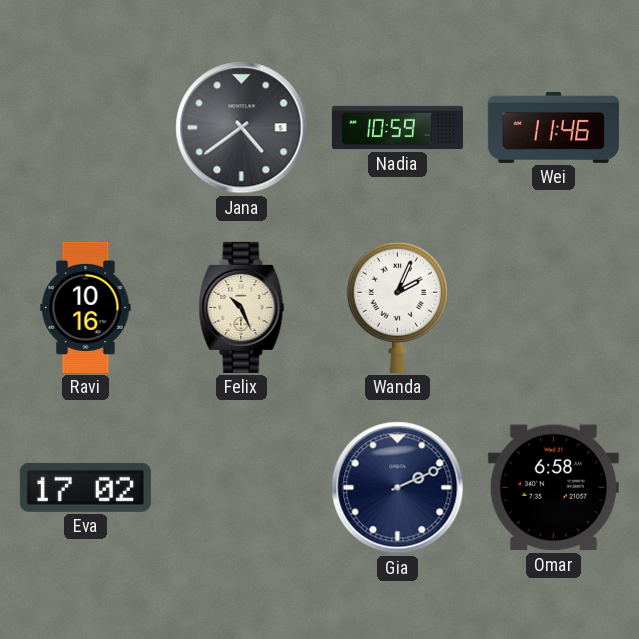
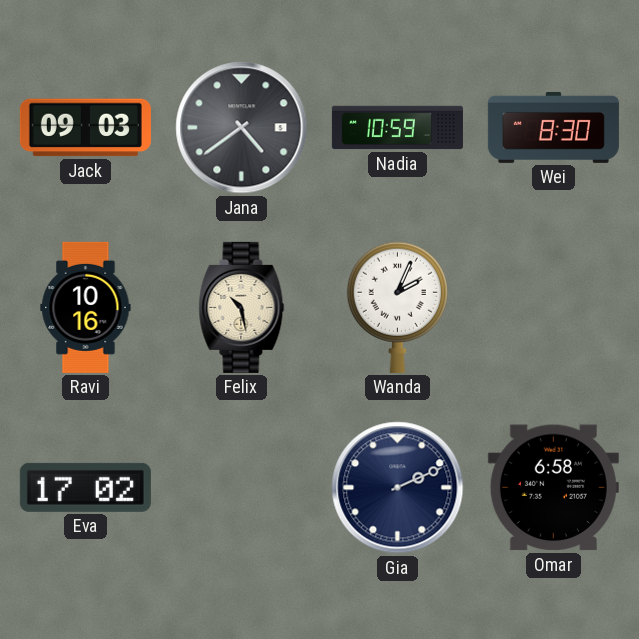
Jack: none -> 09:03 (85, 128)
Wei: 11:46 -> 8:30 (553, 127)
Felix: 10:26 -> 10:28 (242, 307)
